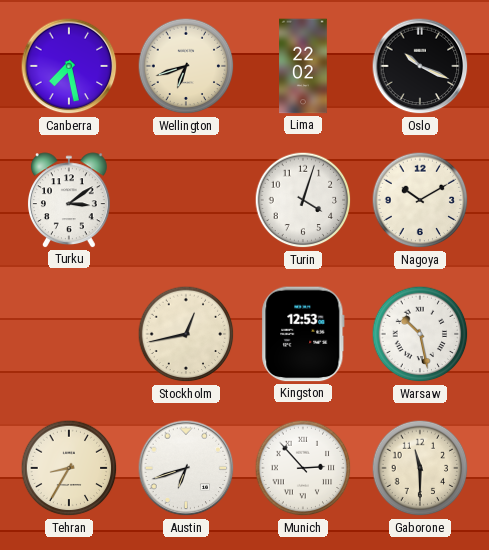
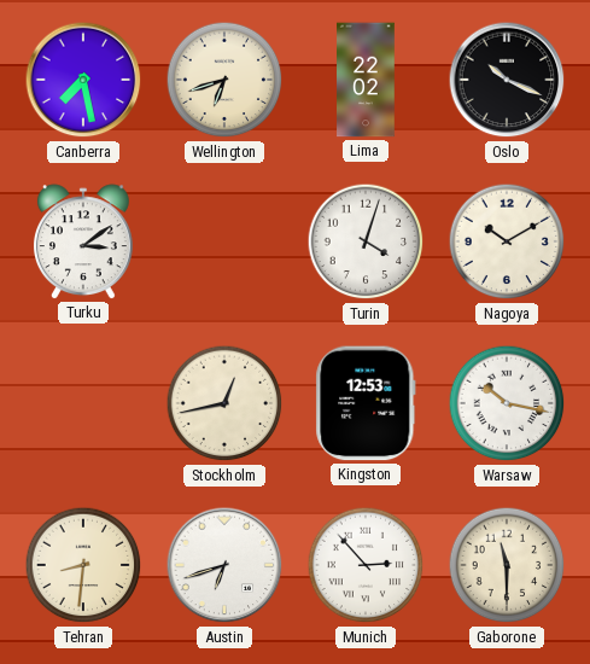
Warsaw: 10:28 -> 10:17 (507, 403)
Tehran: 8:35 -> 8:31 (83, 565)
